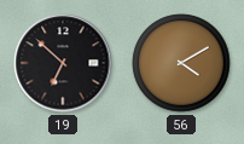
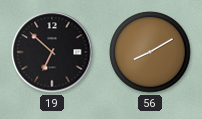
56: 4:10 -> 8:10 (150, 52)
